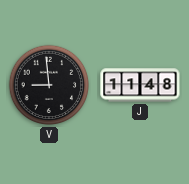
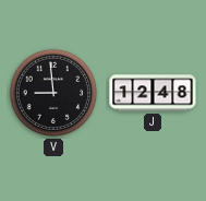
J: 11:48 -> 12:48 (153, 93)
